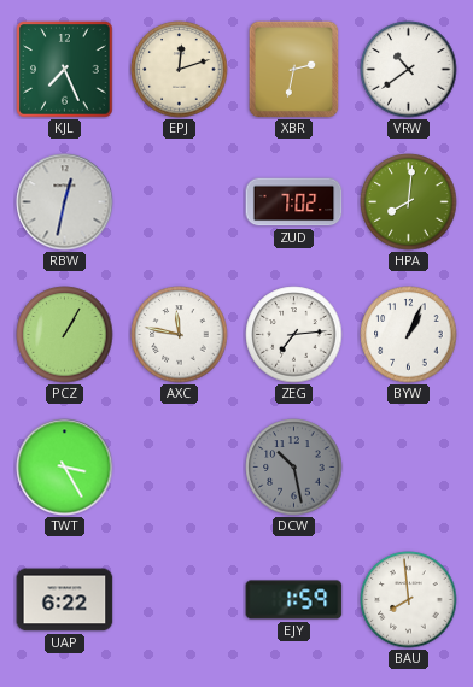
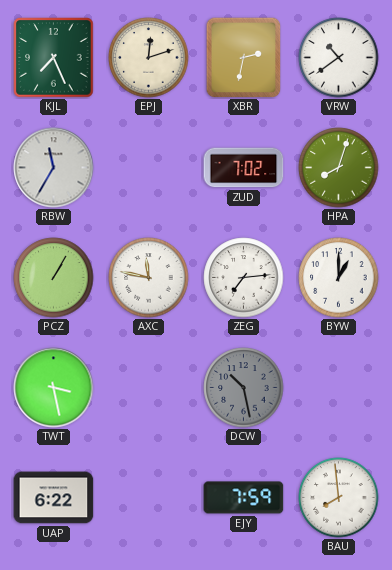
RBW: 12:32 -> 11:35 (54, 168)
HPA: 8:01 -> 8:03 (339, 168)
BYW: 1:04 -> 1:00 (339, 278)
TWT: 3:25 -> 3:28 (54, 388)
EJY: 1:59 -> 7:59 (244, 498)
